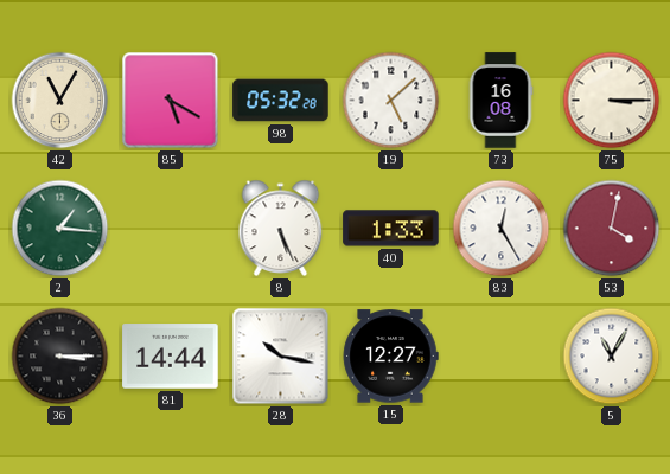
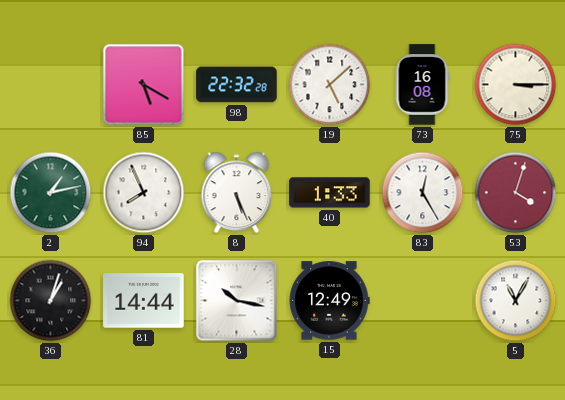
42: 11:05 -> none (60, 101)
98: 05:32 -> 22:32 (237, 85)
2: 1:16 -> 1:13 (51, 193)
94: none -> 7:56 (144, 193)
53: 4:02 -> 4:03 (516, 193)
36: 3:15 -> 1:03 (51, 301)
15: 12:27 -> 12:49 (329, 301)
